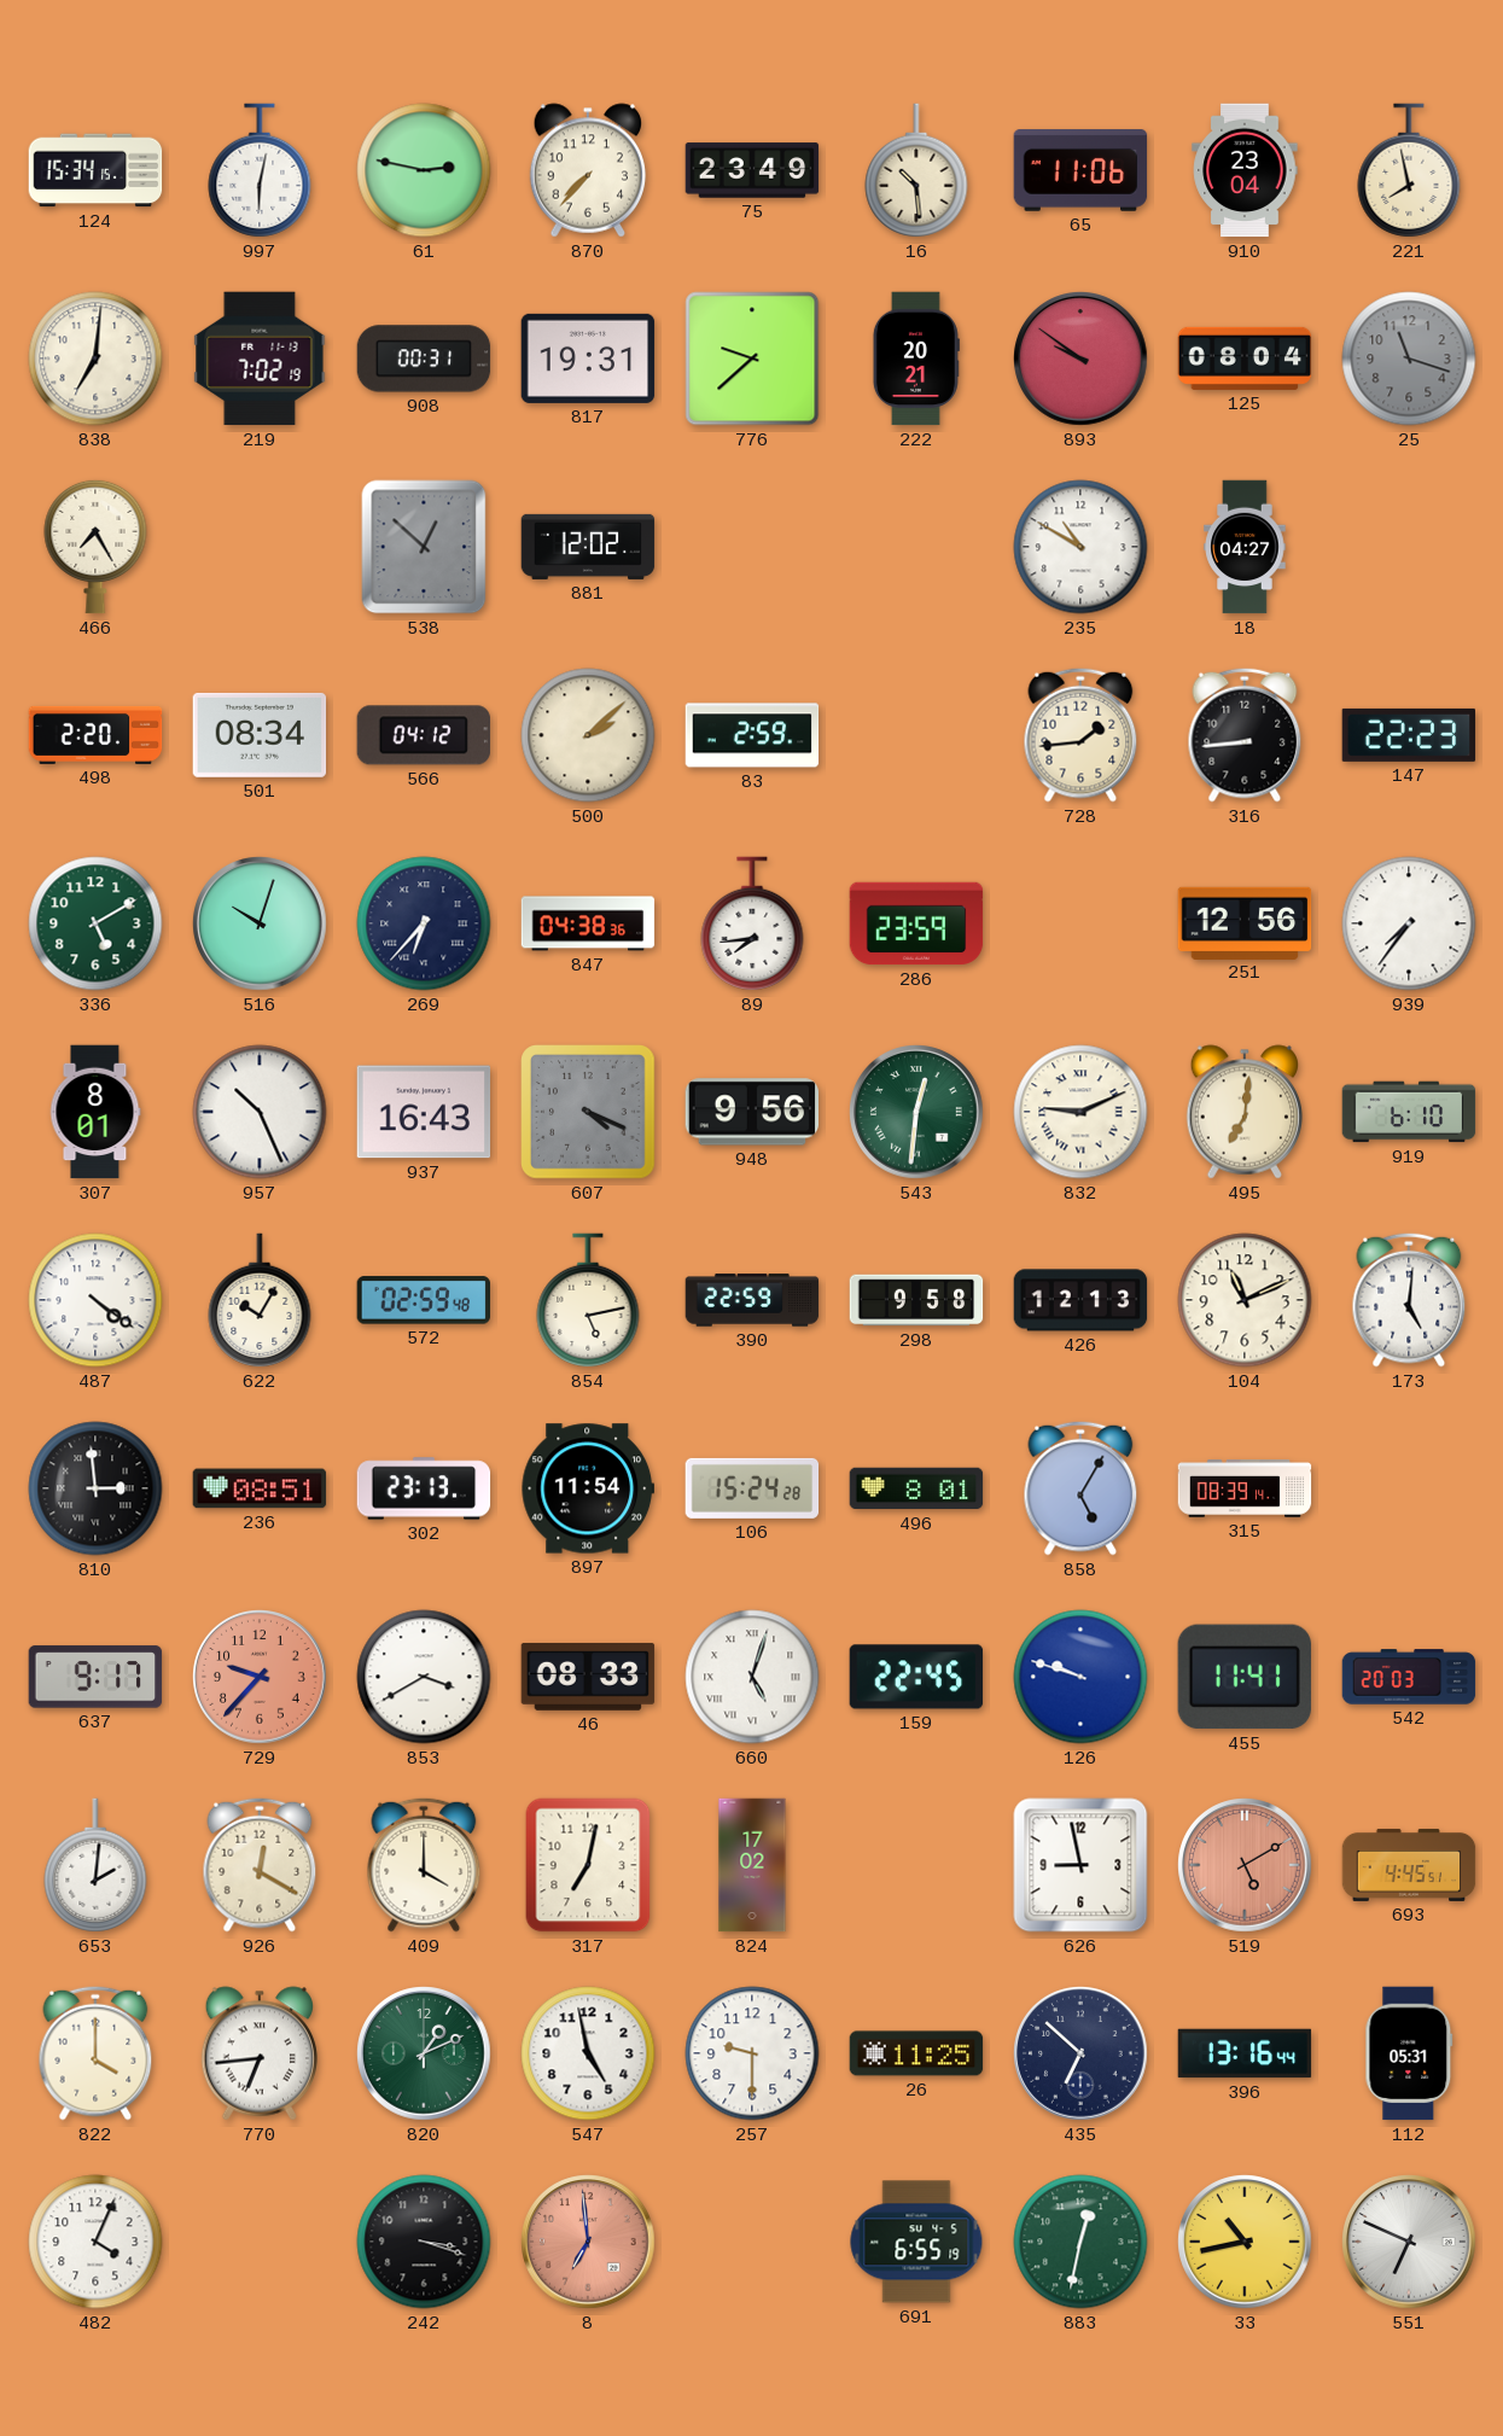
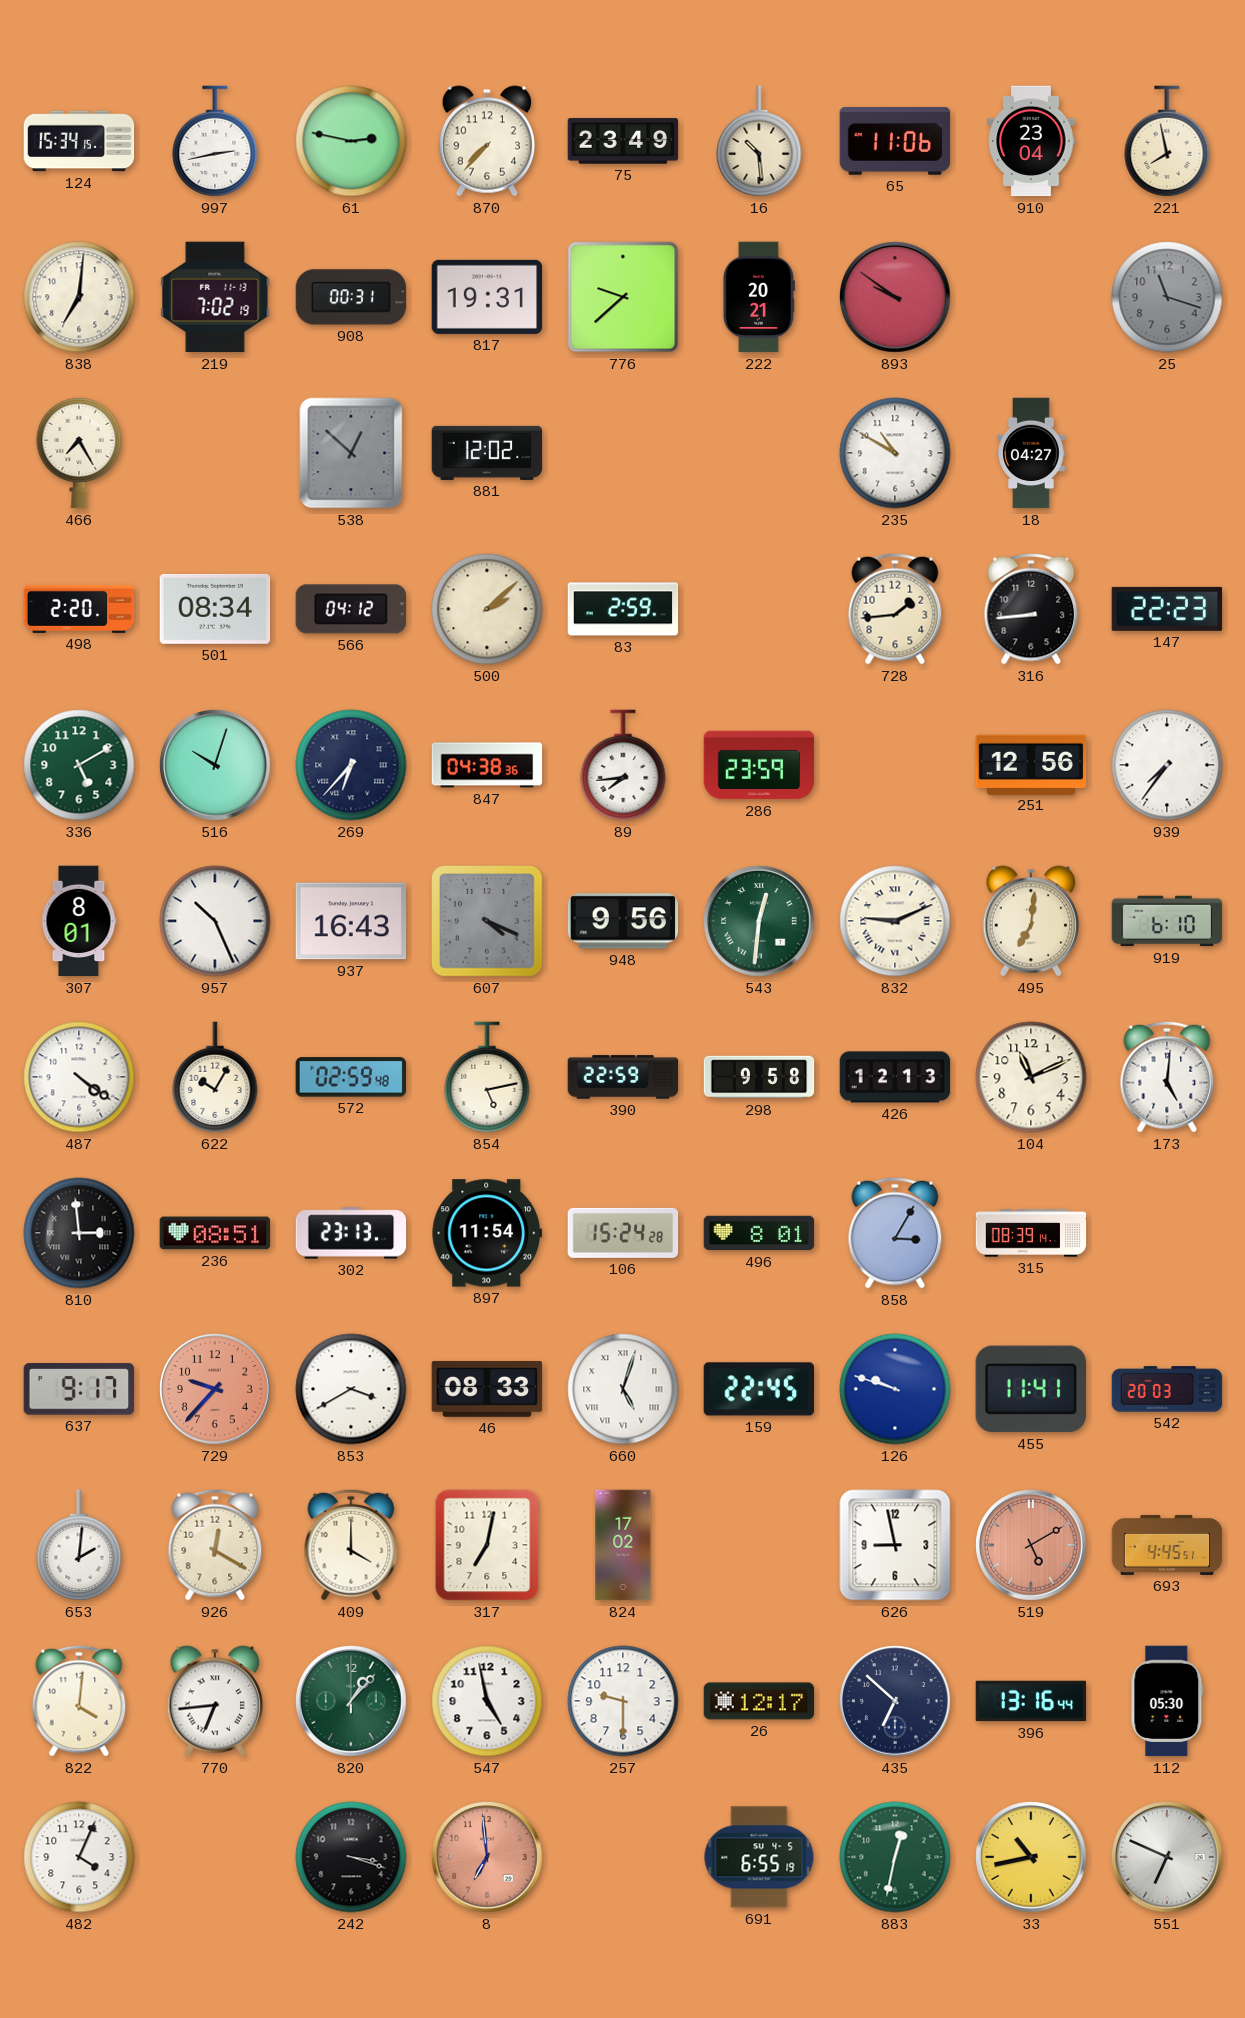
997: 6:02 -> 2:43 (215, 141)
125: 08:04 -> none (1245, 359)
858: 5:05 -> 3:05 (895, 1233)
822: 4:00 -> 4:01 (79, 1701)
820: 1:11 -> 1:07 (351, 1701)
26: 11:25 -> 12:17 (759, 1701)
112: 05:31 -> 05:30 (1167, 1701)
